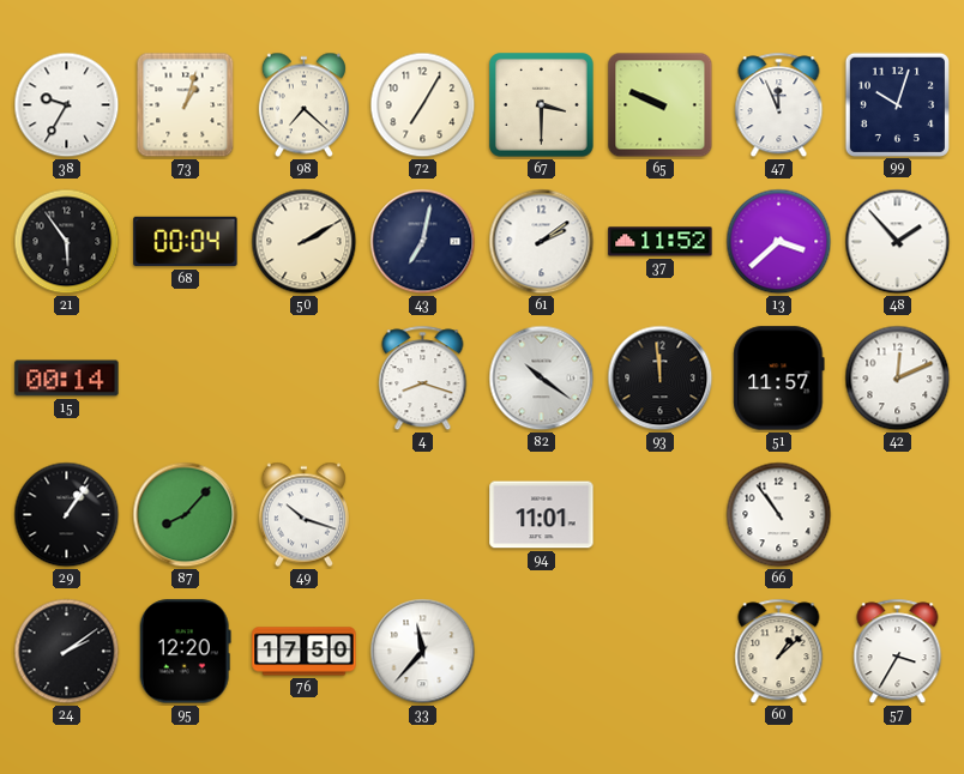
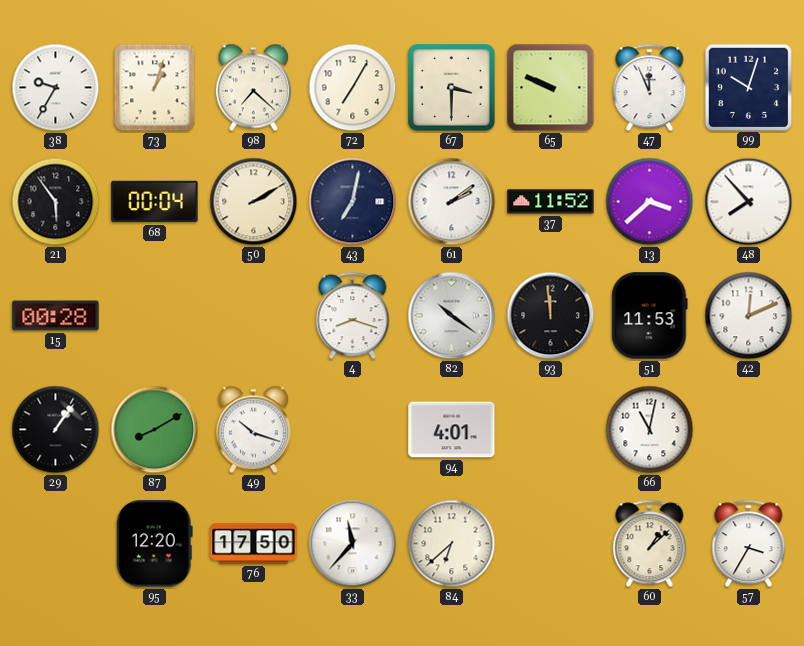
48: 1:53 -> 7:53 (749, 202)
15: 00:14 -> 00:28 (56, 316)
51: 11:57 -> 11:53 (650, 316)
87: 8:07 -> 8:10 (155, 430)
94: 11:01 -> 4:01 (452, 430)
66: 10:54 -> 11:02 (650, 430)
24: 2:09 -> none (67, 652)
84: none -> 6:38 (452, 544)
